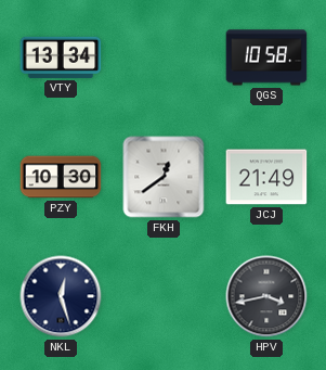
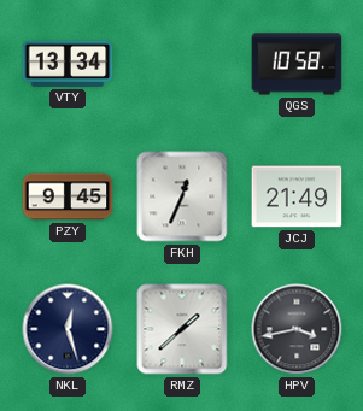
PZY: 10:30 -> 9:45 (68, 196)
FKH: 12:39 -> 12:34 (182, 196)
RMZ: none -> 1:38 (182, 329)
